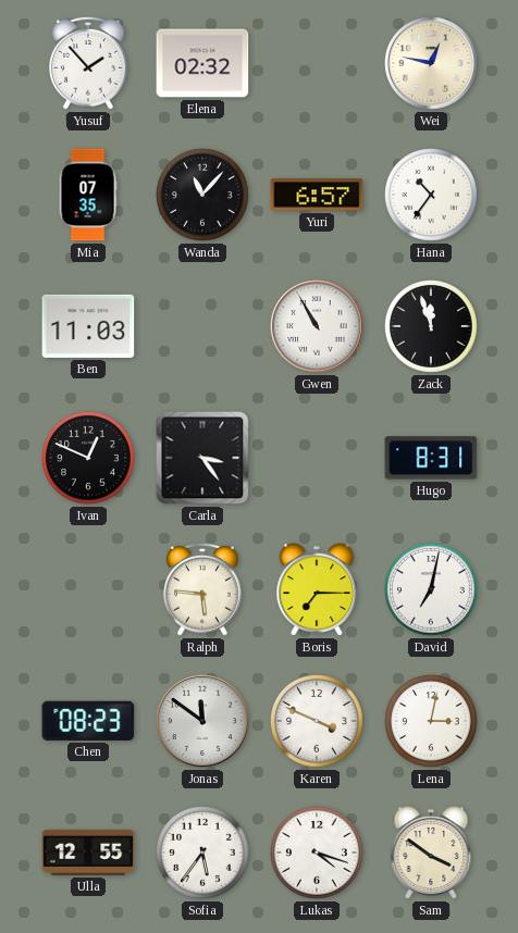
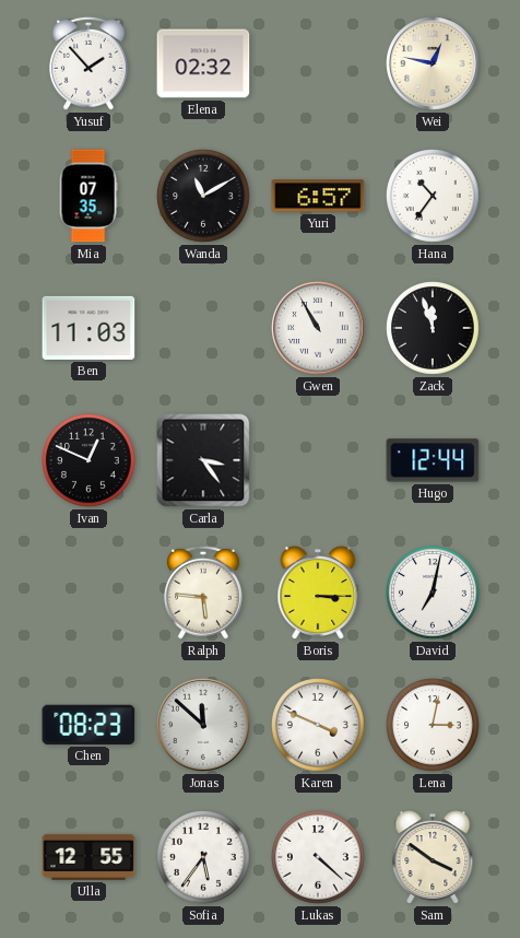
Wanda: 11:07 -> 11:10 (204, 197)
Hugo: 8:31 -> 12:44 (433, 460)
Boris: 7:15 -> 3:15 (318, 593)
Jonas: 11:51 -> 11:52 (203, 725)
Lukas: 4:18 -> 4:22 (319, 858)
